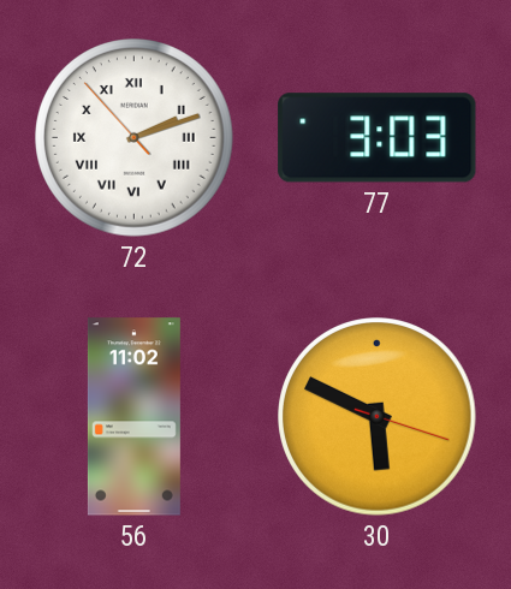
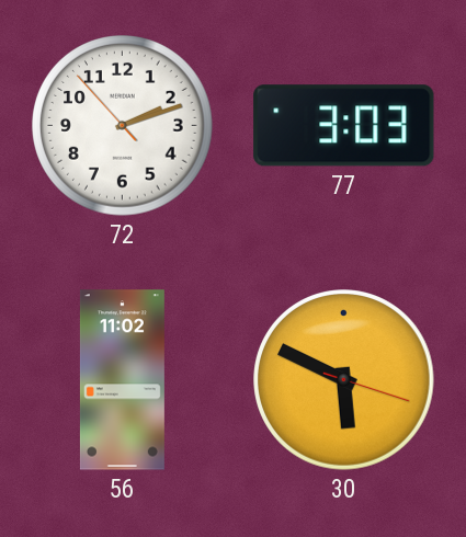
72 numerals: Roman -> Arabic (123, 126)
